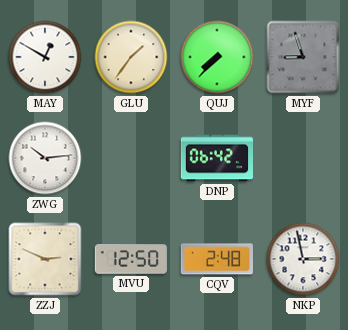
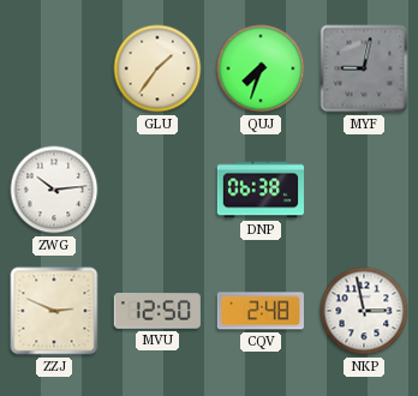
MAY: 12:50 -> none (45, 57)
QUJ: 7:37 -> 7:33 (261, 68)
MYF: 8:57 -> 9:02 (364, 68)
DNP: 06:42 -> 06:38 (261, 190)
